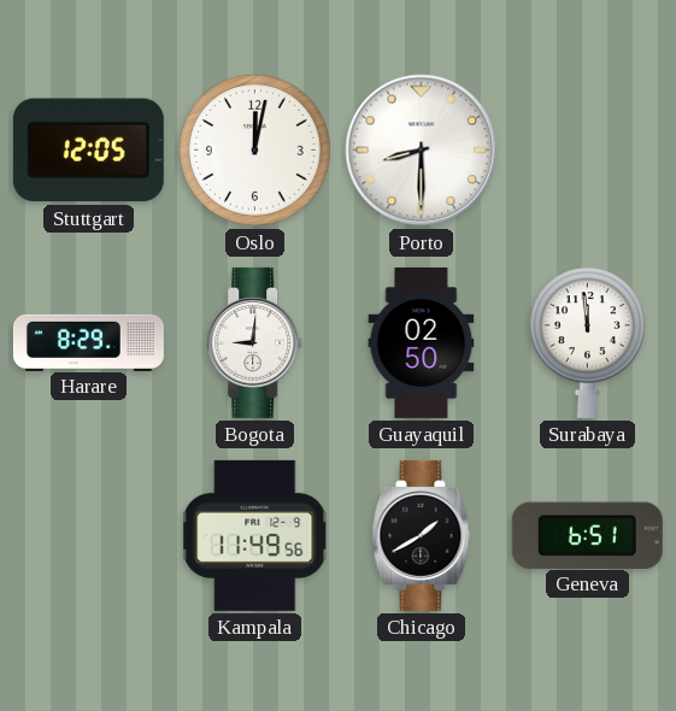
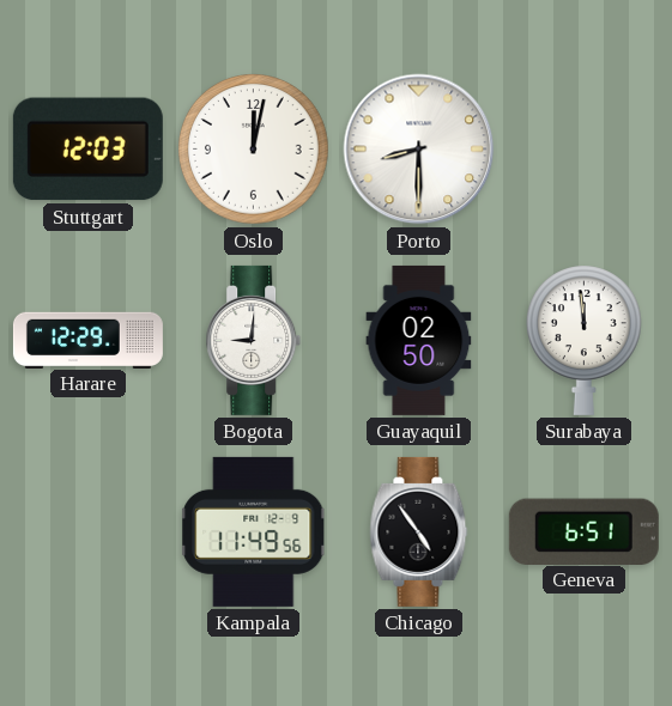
Stuttgart: 12:05 -> 12:03 (87, 150)
Harare: 8:29 -> 12:29 (87, 340)
Chicago: 1:40 -> 4:54 (419, 531)
